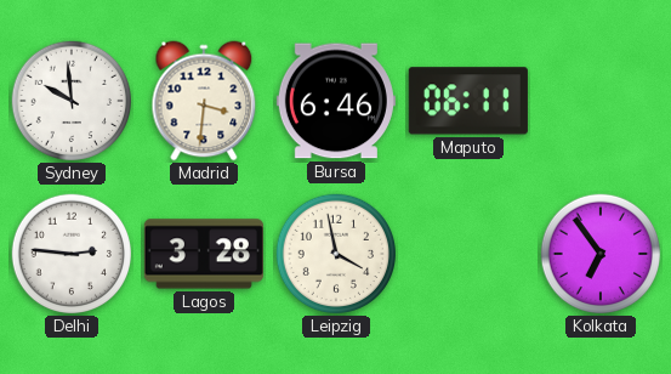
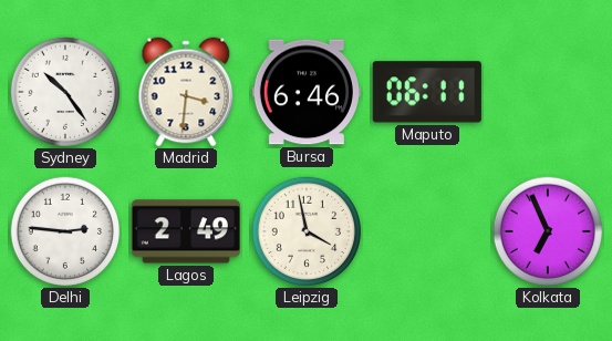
Sydney: 9:59 -> 10:24 (65, 92)
Lagos: 3:28 -> 2:49 (186, 231)
Kolkata: 6:54 -> 6:56 (548, 231)
